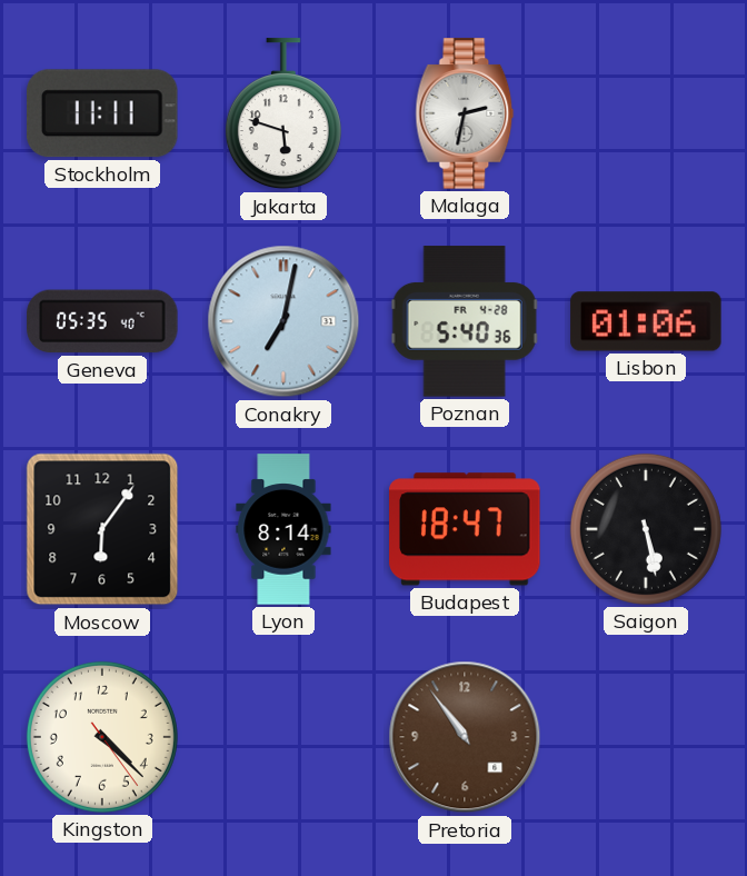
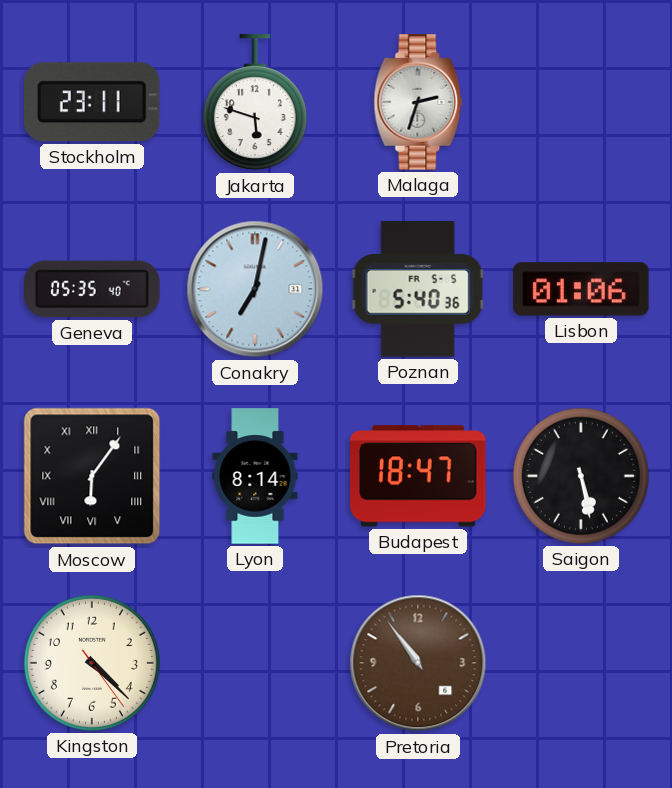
Stockholm: 11:11 -> 23:11 (92, 102)
Malaga: 2:32 -> 2:33 (418, 102)
Poznan date: FR 4-28 -> FR 5-5 (418, 289)
Moscow numerals: Arabic -> Roman (92, 476)
